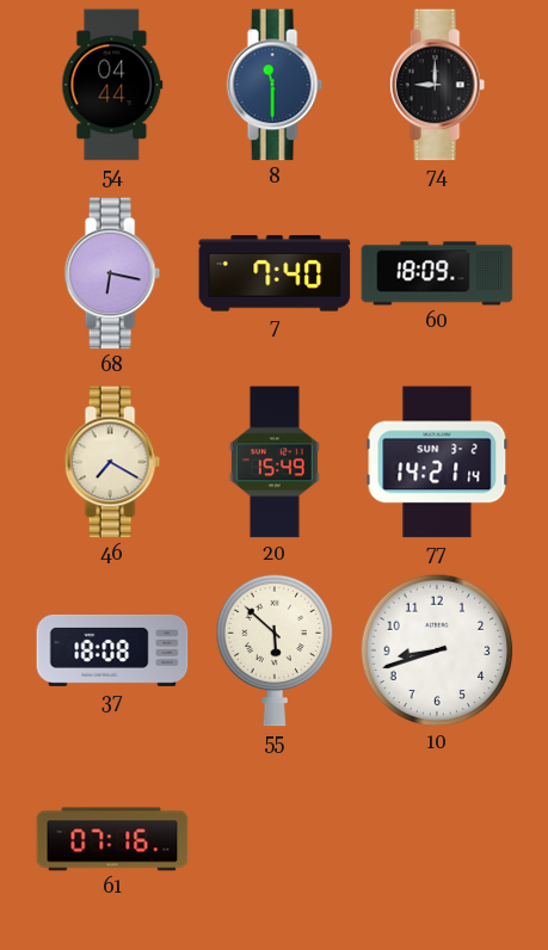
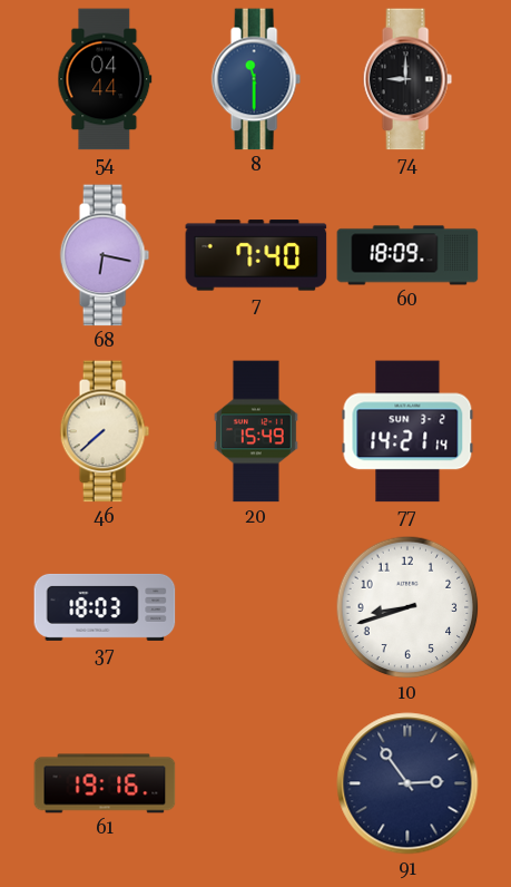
46: 7:20 -> 7:38 (105, 431)
37: 18:08 -> 18:03 (105, 607)
55: 5:52 -> none (275, 650)
61: 07:16 -> 19:16 (105, 783)
91: none -> 2:54 (407, 783)
